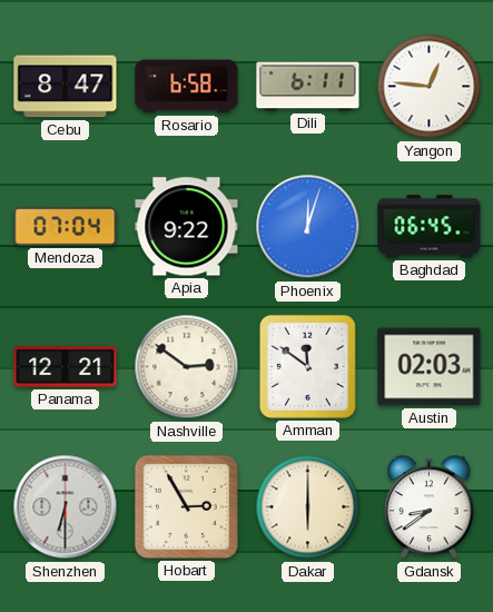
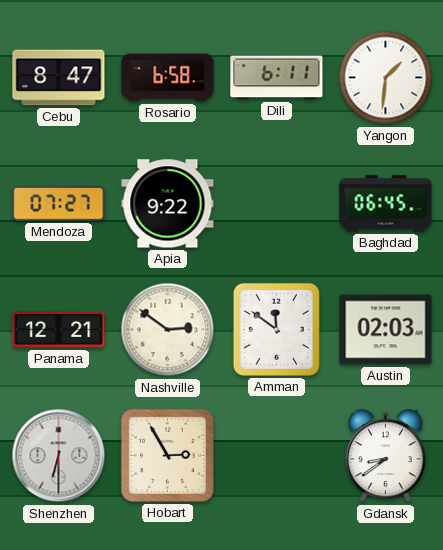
Yangon: 12:46 -> 1:31 (386, 78)
Mendoza: 07:04 -> 07:27 (59, 204)
Phoenix: 12:03 -> none (308, 227)
Dakar: 6:00 -> none (308, 507)
